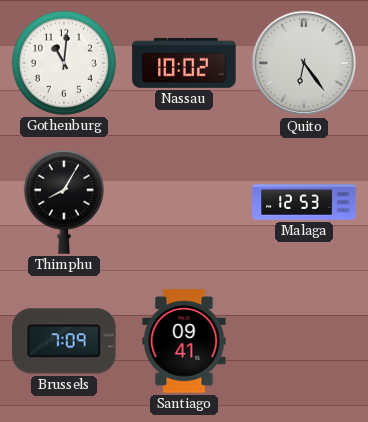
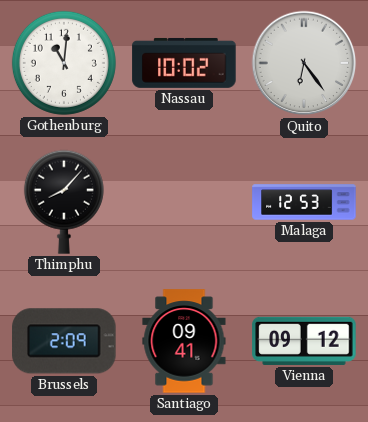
Thimphu: 8:05 -> 8:07 (64, 202)
Brussels: 7:09 -> 2:09 (64, 341)
Vienna: none -> 09:12 (304, 341)
